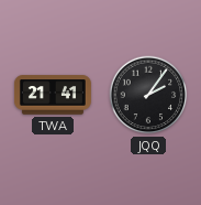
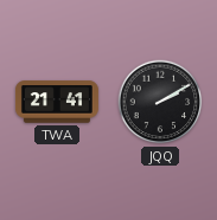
JQQ: 2:06 -> 2:10 (160, 102)
